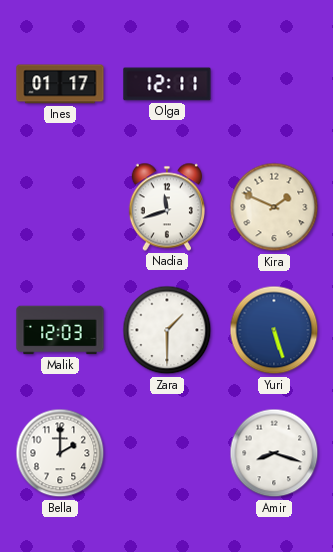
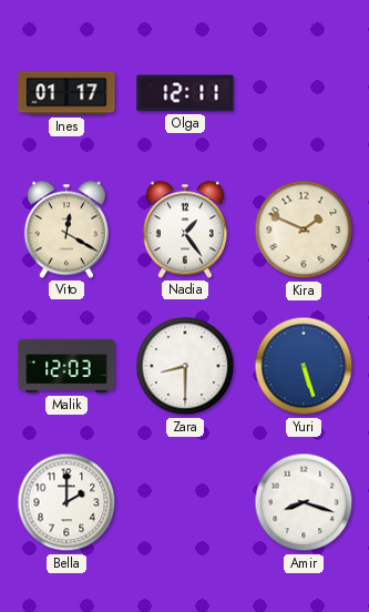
Vito: none -> 12:20 (66, 229)
Nadia: 11:42 -> 1:24 (185, 229)
Zara: 1:30 -> 8:30 (185, 366)
